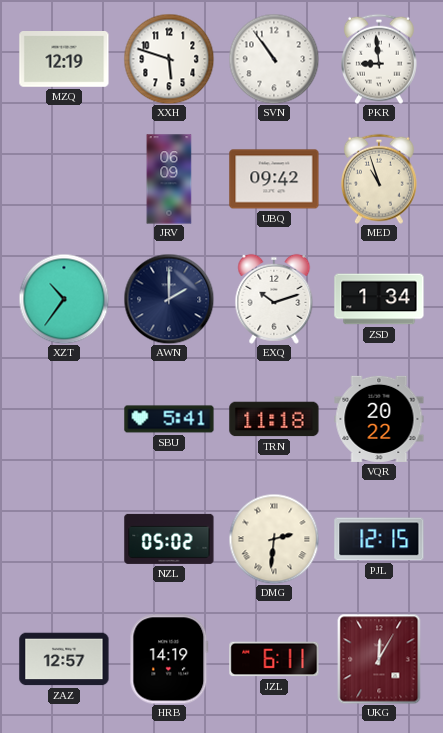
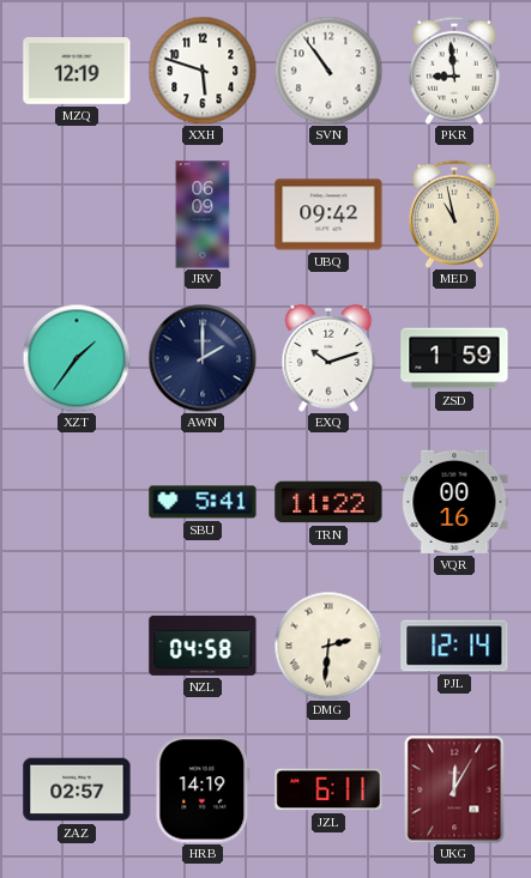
MED: 10:57 -> 10:58 (455, 214)
XZT: 10:36 -> 1:36 (77, 358)
ZSD: 1:34 -> 1:59 (454, 358)
TRN: 11:18 -> 11:22 (328, 502)
VQR: 20:22 -> 00:16 (454, 502)
NZL: 05:02 -> 04:58 (203, 646)
PJL: 12:15 -> 12:14 (454, 646)
ZAZ: 12:57 -> 02:57 (77, 789)
